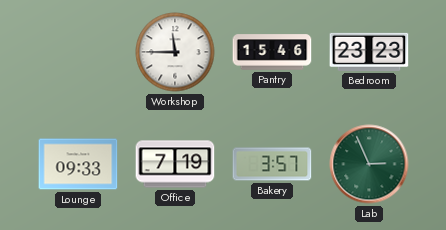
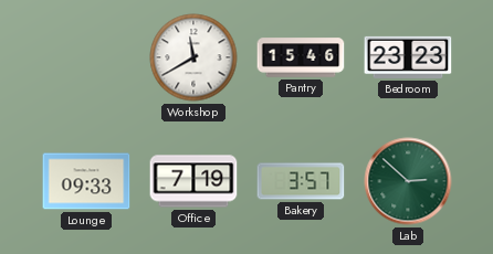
Workshop: 11:45 -> 11:40 (193, 57)
Lab: 2:56 -> 2:52 (408, 181)
